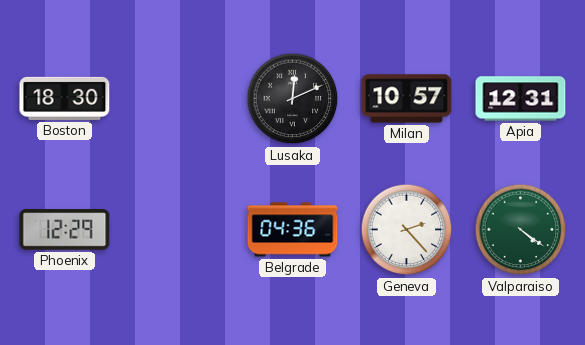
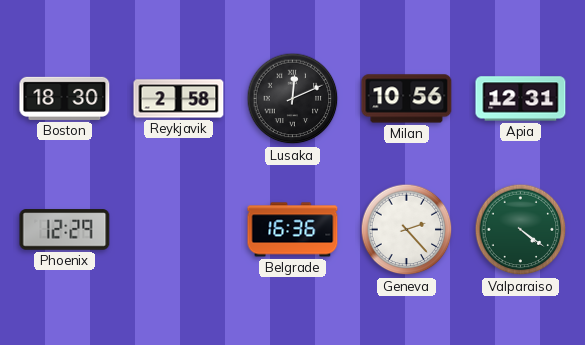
Reykjavik: none -> 2:58 (179, 99)
Milan: 10:57 -> 10:56 (407, 99)
Belgrade: 04:36 -> 16:36 (293, 230)
